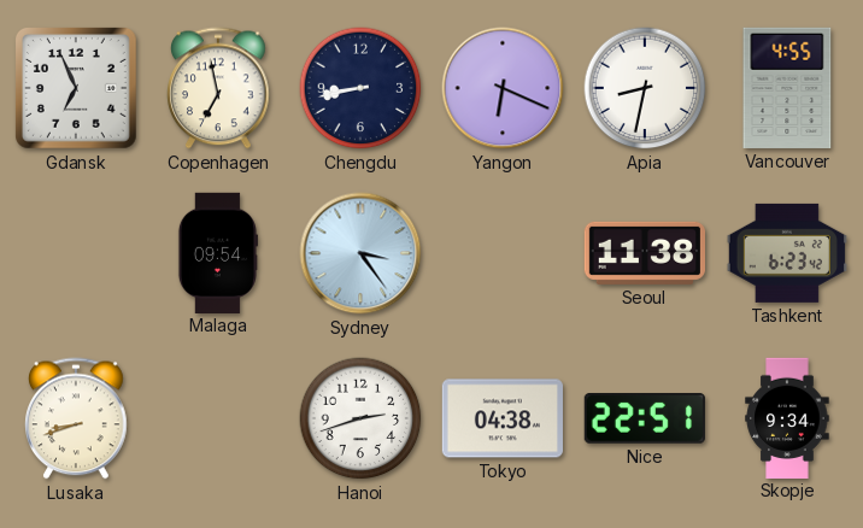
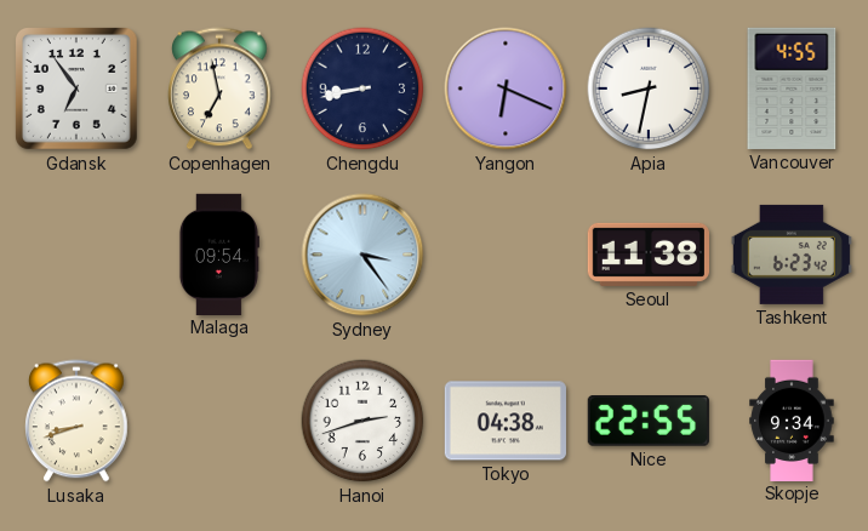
Gdansk: 6:56 -> 6:54 (76, 88)
Nice: 22:51 -> 22:55 (649, 422)
